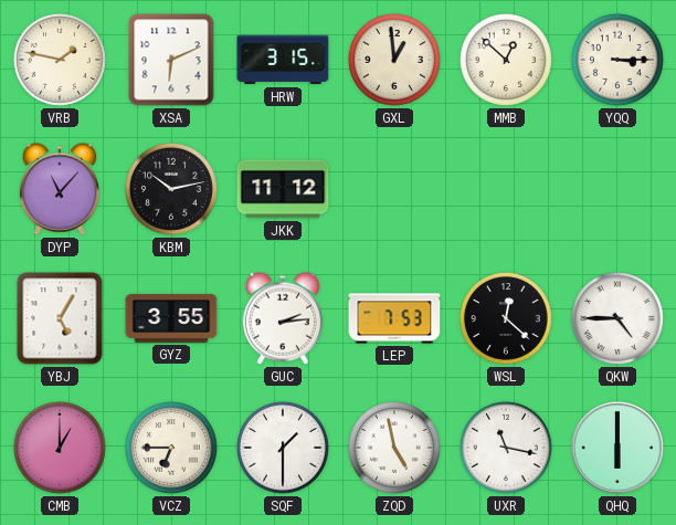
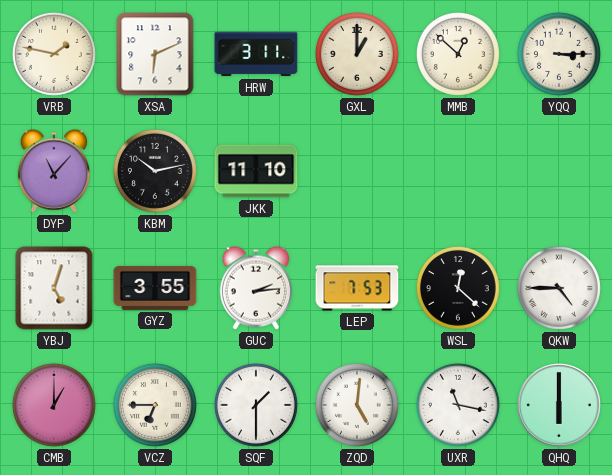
HRW: 3:15 -> 3:11 (256, 54)
GXL: 12:59 -> 1:00 (357, 54)
JKK: 11:12 -> 11:10 (256, 171)
YBJ: 5:05 -> 5:03 (54, 288)
ZQD: 4:58 -> 5:01 (357, 405)
